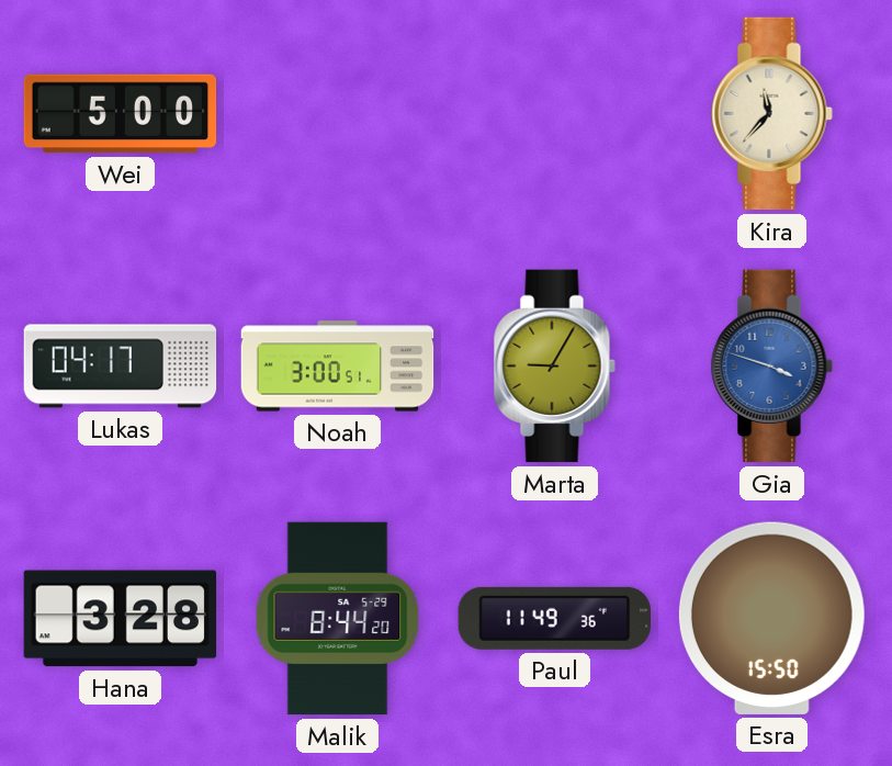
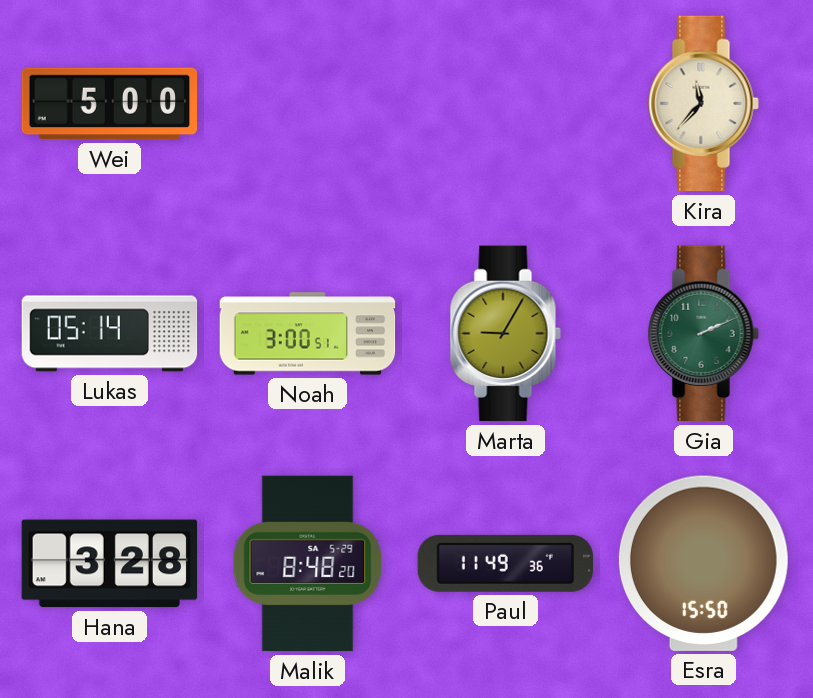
Lukas: 04:17 -> 05:14 (110, 334)
Gia: 3:48 -> 2:11 (703, 334)
Gia dial: blue -> green (703, 334)
Malik: 8:44 -> 8:48 (308, 564)
